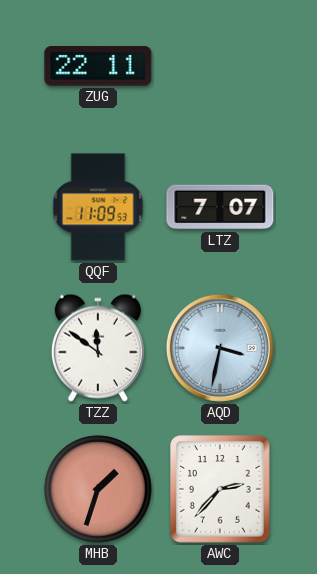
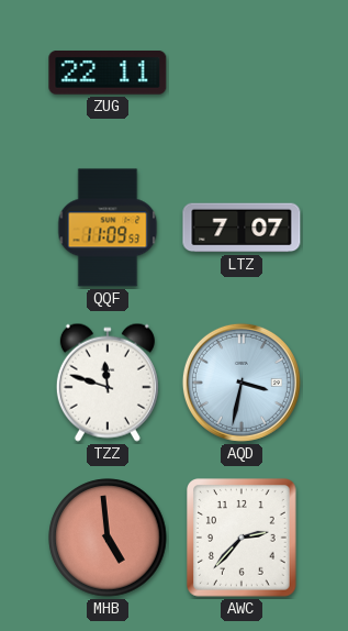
TZZ: 11:51 -> 11:48 (108, 383)
MHB: 1:33 -> 4:59 (108, 538)
